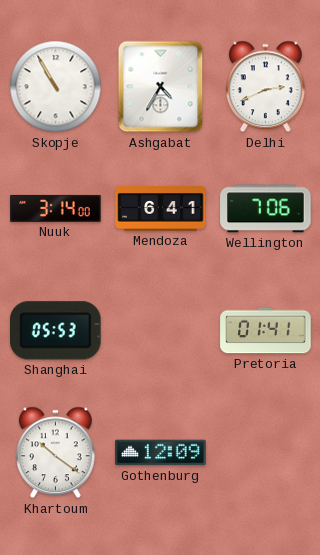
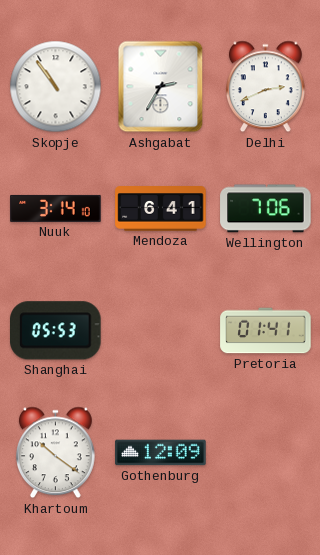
Skopje: 10:55 -> 10:54 (56, 87)
Ashgabat: 4:35 -> 2:35 (161, 87)
Nuuk: 3:14:00 -> 3:14:10 (56, 208)
